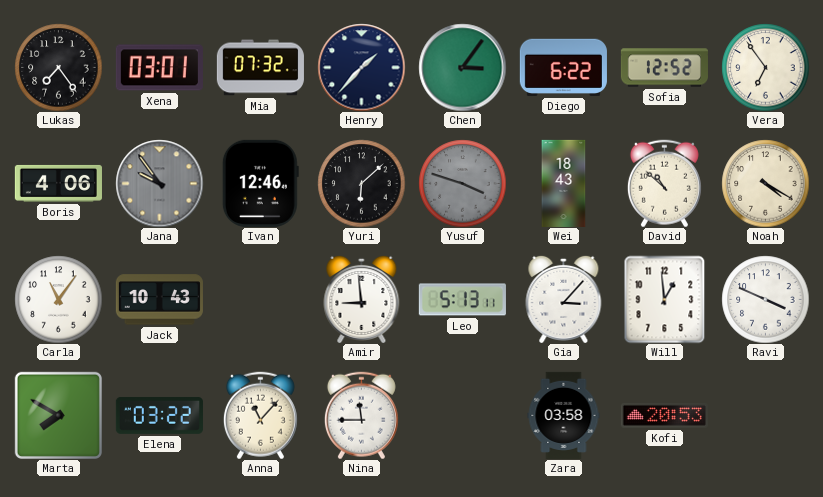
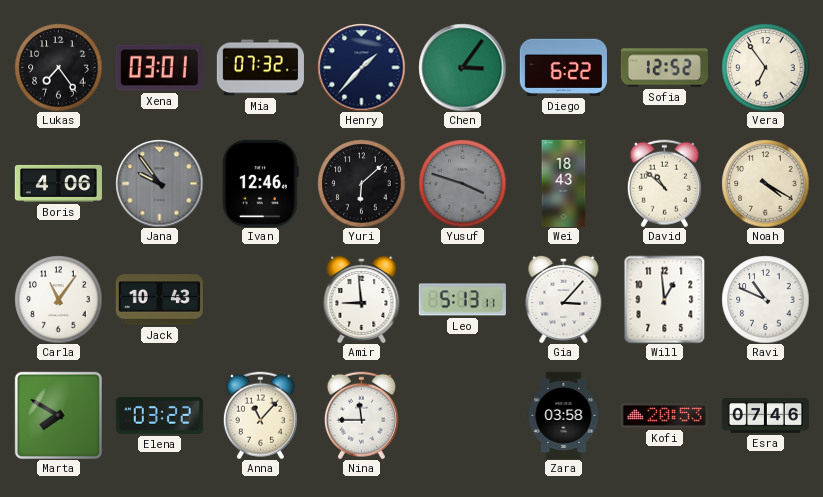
Ravi: 3:49 -> 10:49 (765, 299)
Esra: none -> 07:46 (765, 415)
